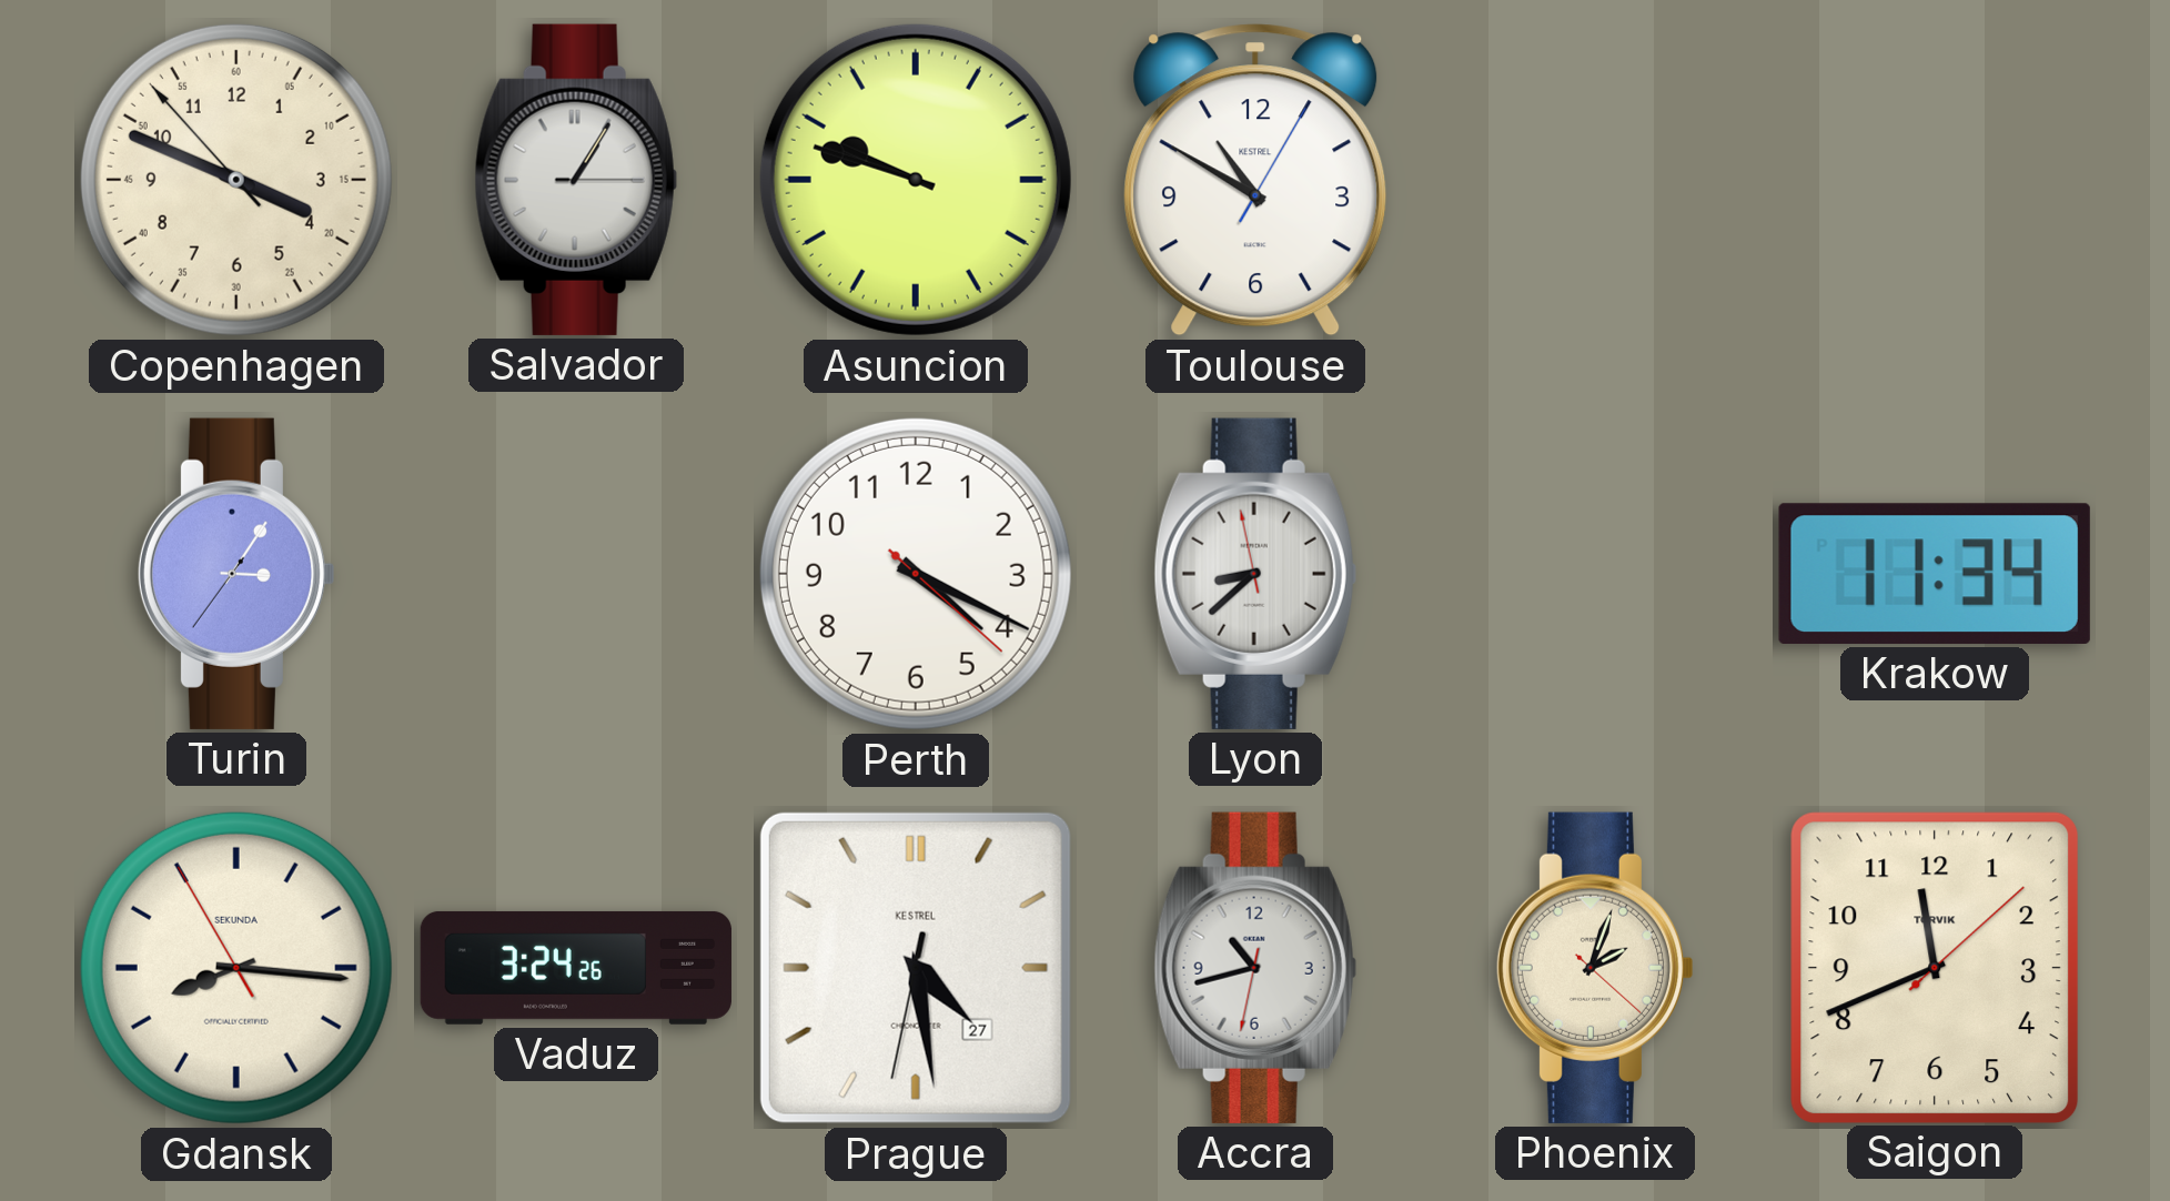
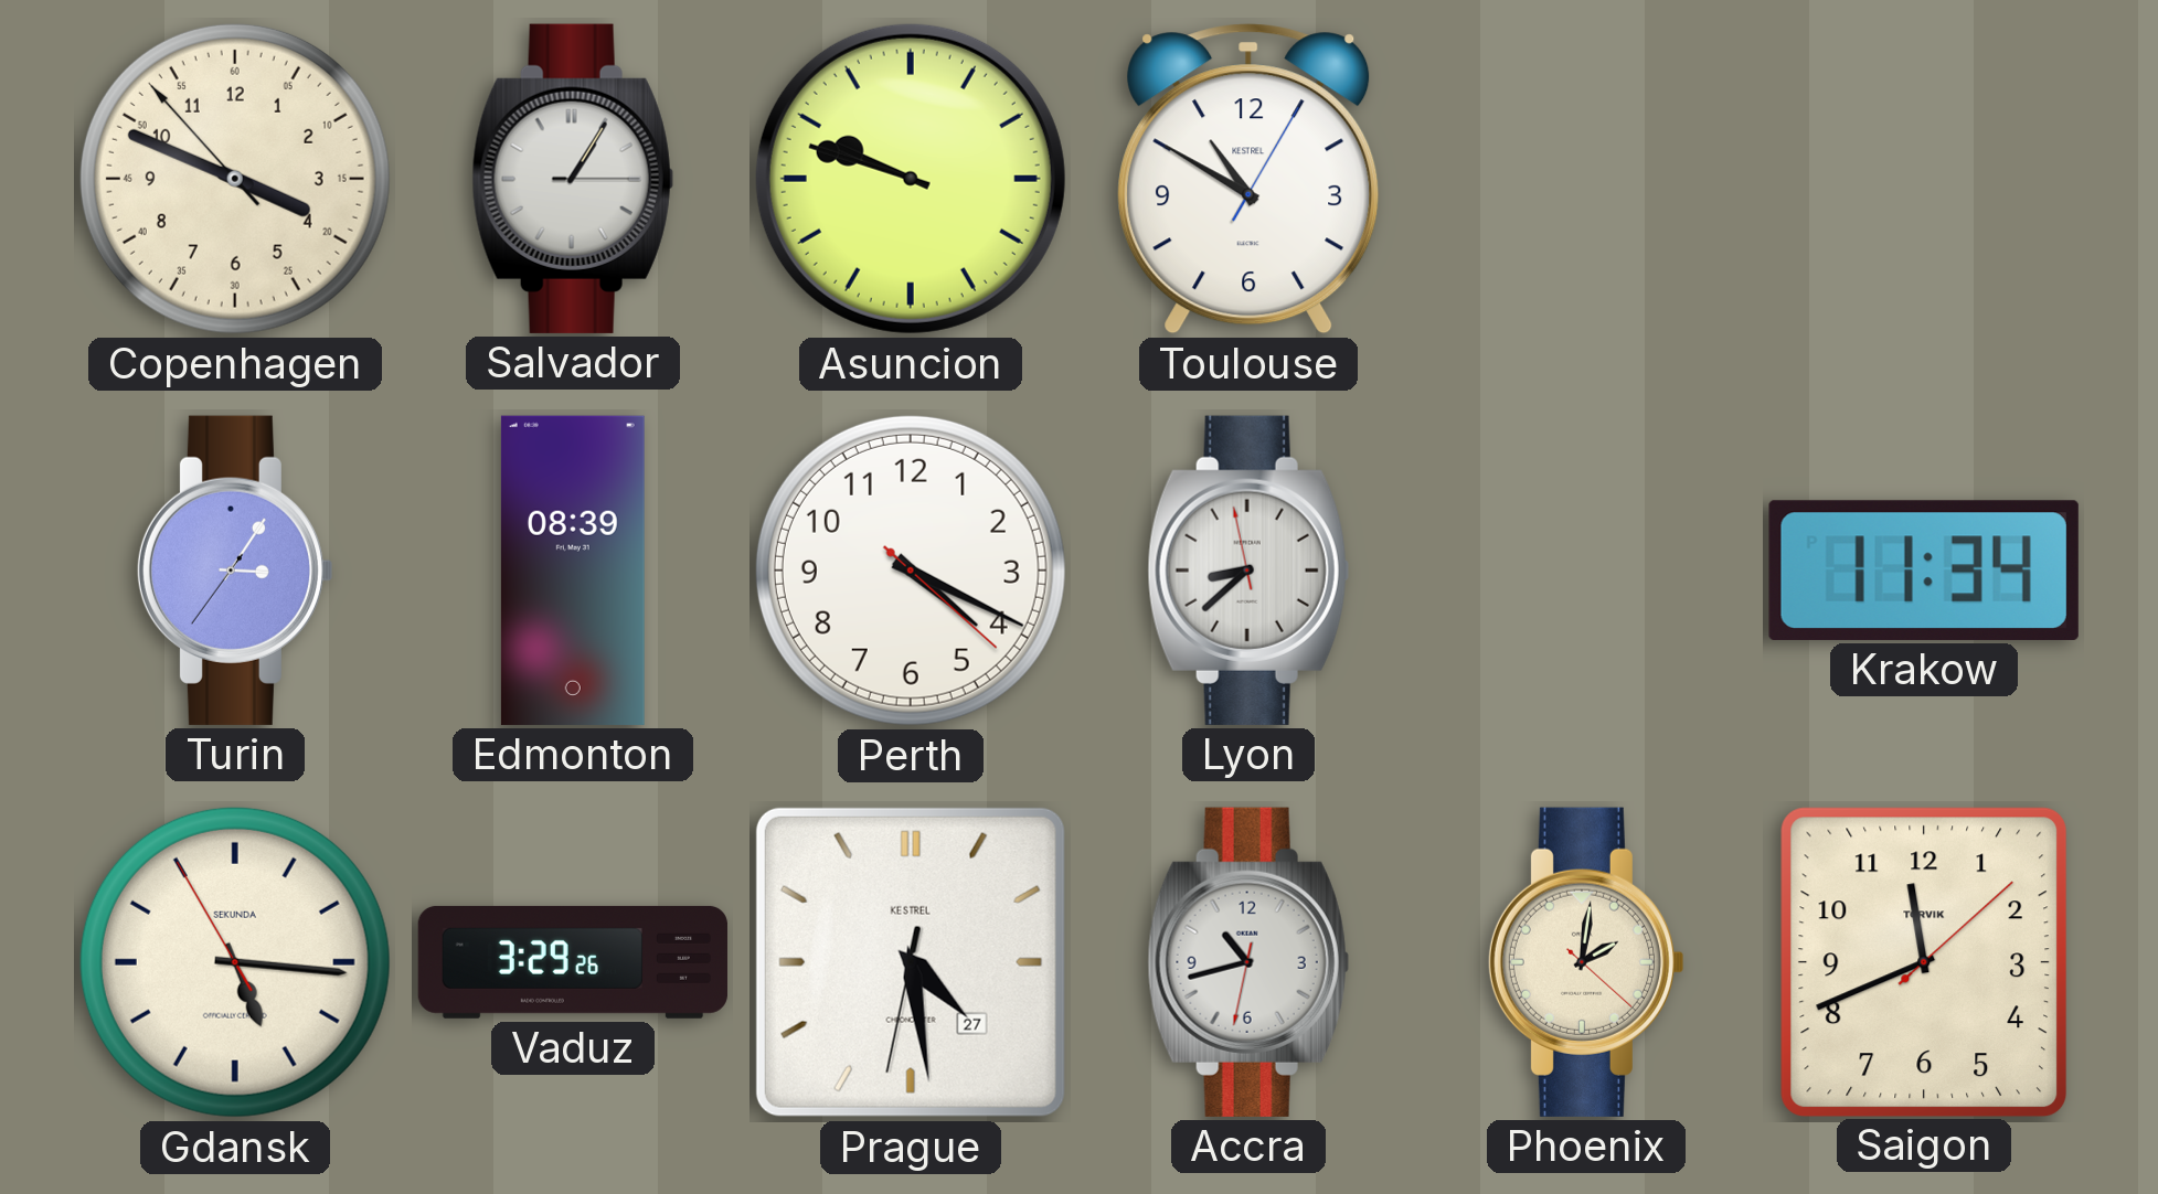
Edmonton: none -> 08:39 (573, 571)
Gdansk: 8:15 -> 5:15 (235, 962)
Vaduz: 3:24 -> 3:29 (573, 962)
Phoenix: 2:03 -> 2:01 (1585, 962)
